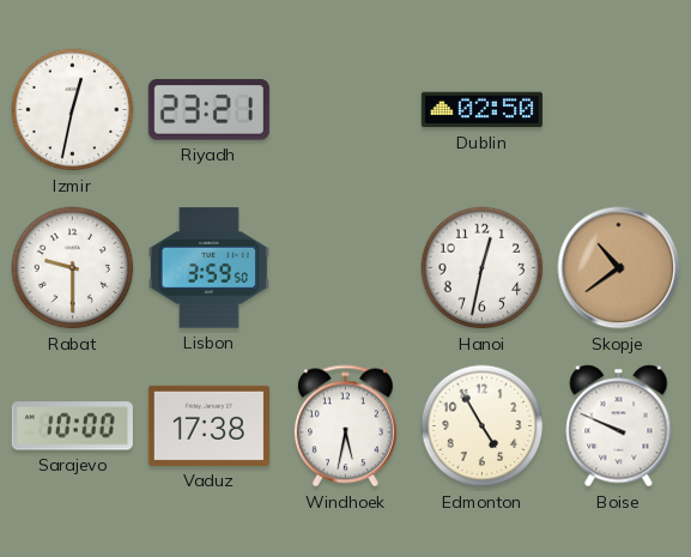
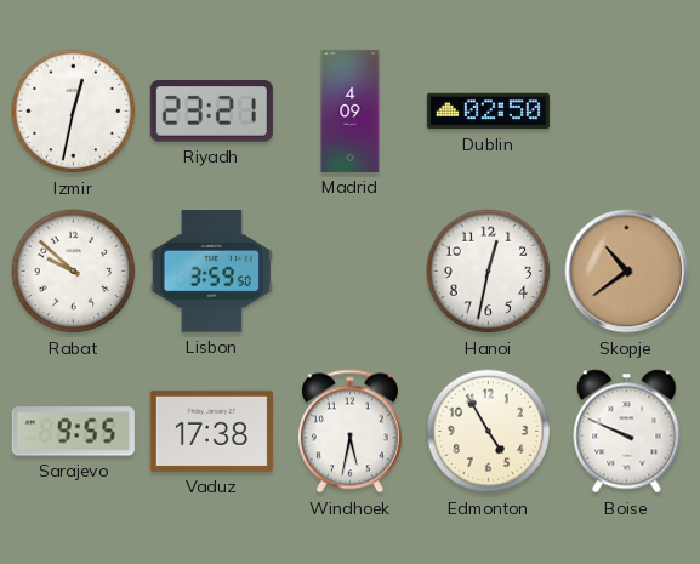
Madrid: none -> 4:09 (351, 110)
Rabat: 9:30 -> 9:52 (74, 272)
Sarajevo: 10:00 -> 9:55 (73, 432)
